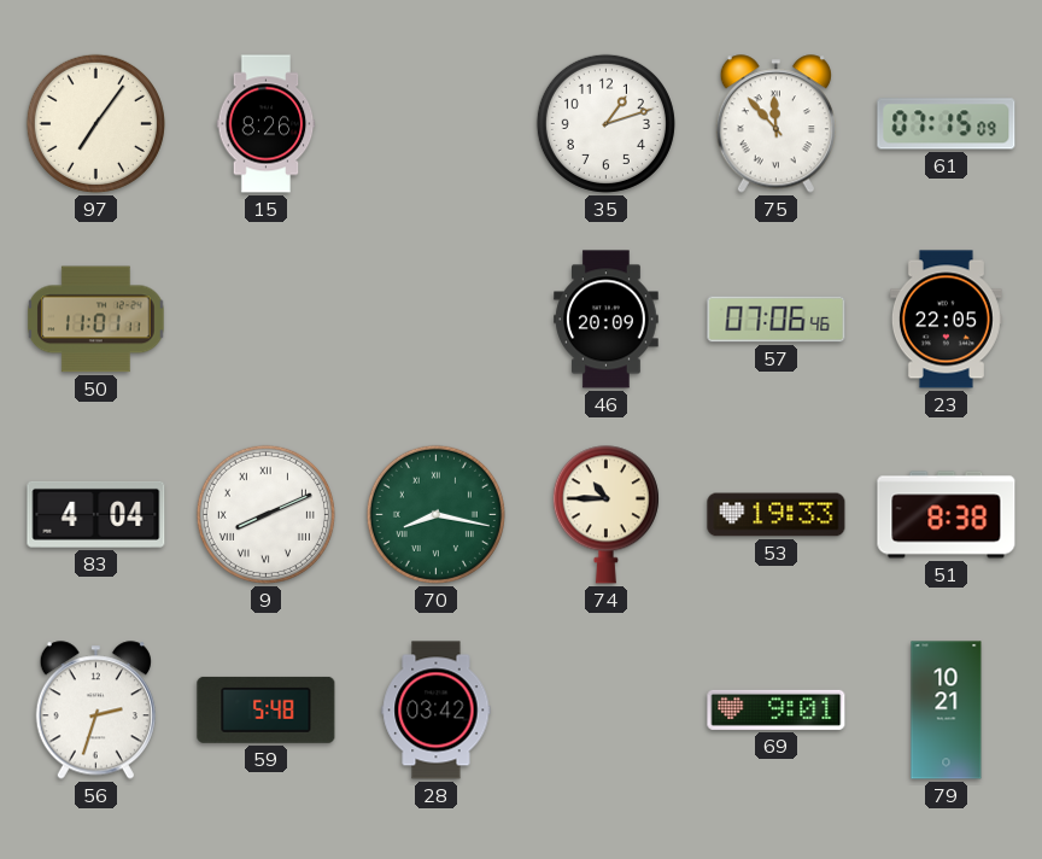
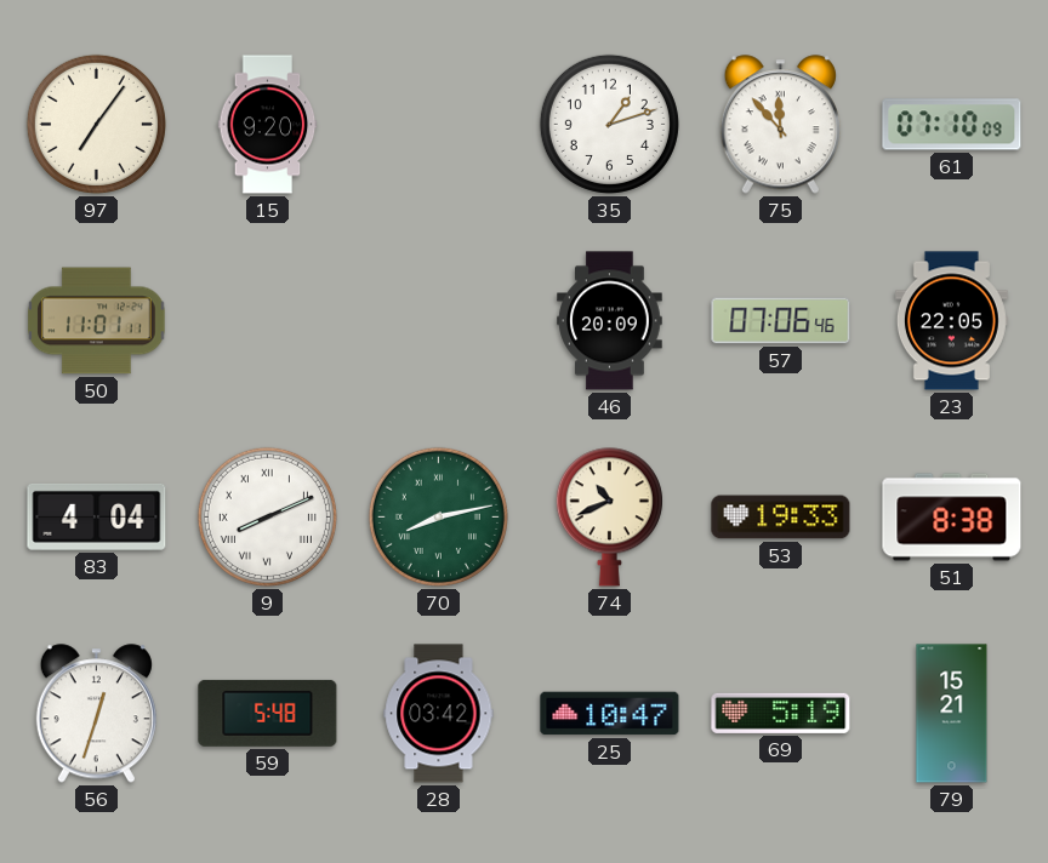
15: 8:26 -> 9:20 (268, 125)
61: 07:15 -> 07:10 (952, 125)
70: 8:17 -> 8:13 (438, 516)
74: 10:45 -> 10:41 (609, 518)
56: 2:33 -> 12:33 (96, 714)
25: none -> 10:47 (610, 714)
69: 9:01 -> 5:19 (781, 713)
79: 10:21 -> 15:21 (952, 714)
